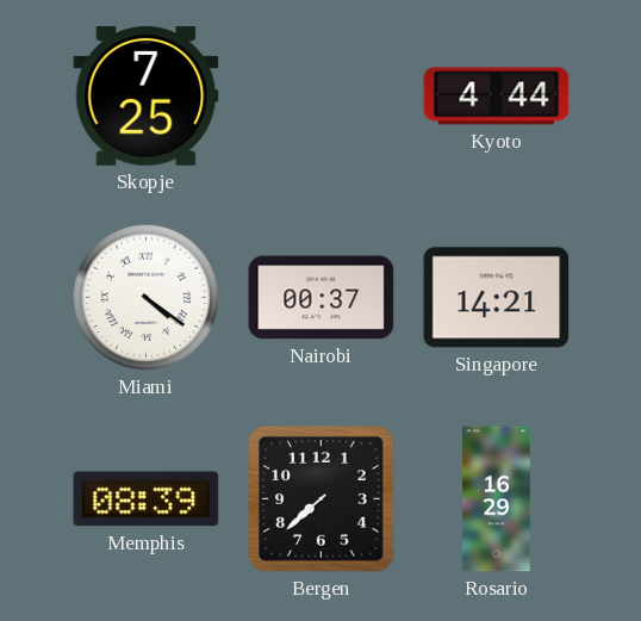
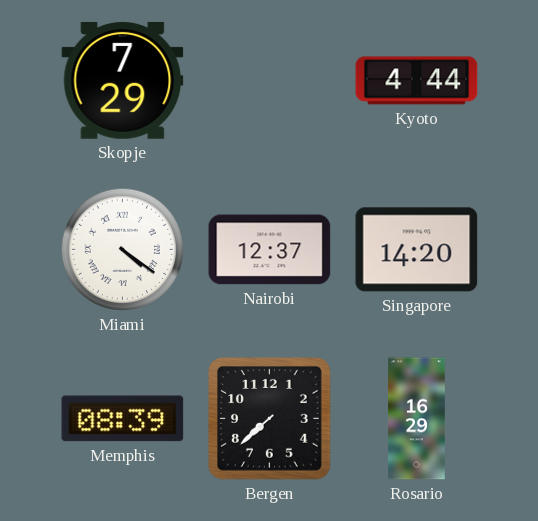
Skopje: 7:25 -> 7:29 (123, 80)
Nairobi: 00:37 -> 12:37 (270, 250)
Singapore: 14:21 -> 14:20 (417, 250)
